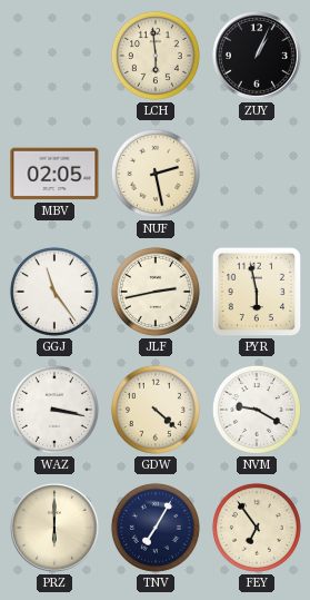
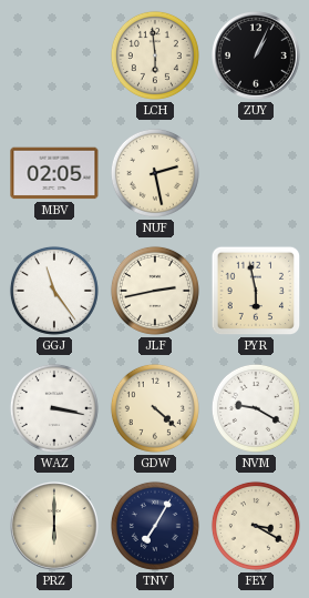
FEY: 6:54 -> 3:20 (256, 526)
